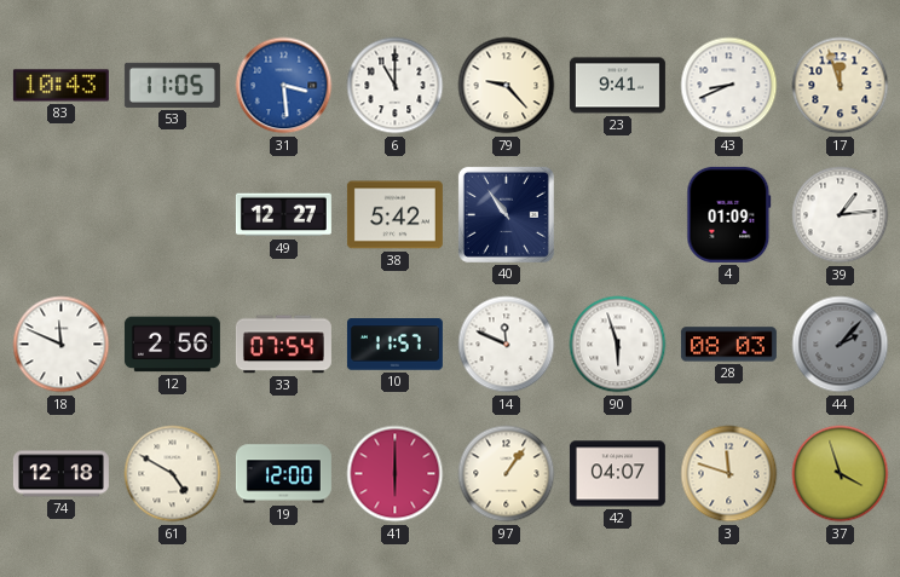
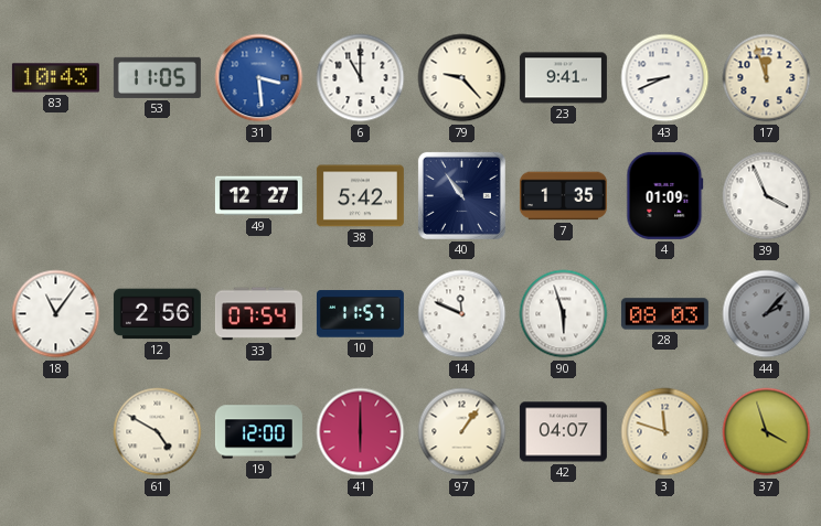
7: none -> 1:35 (563, 196)
39: 1:14 -> 3:56 (767, 196)
18: 11:49 -> 11:06 (56, 314)
74: 12:18 -> none (60, 474)
